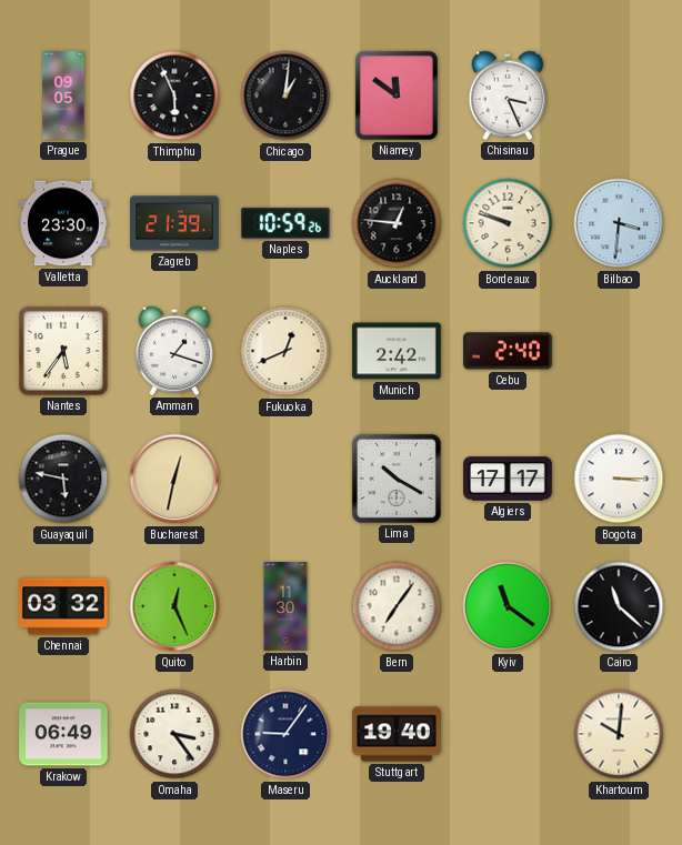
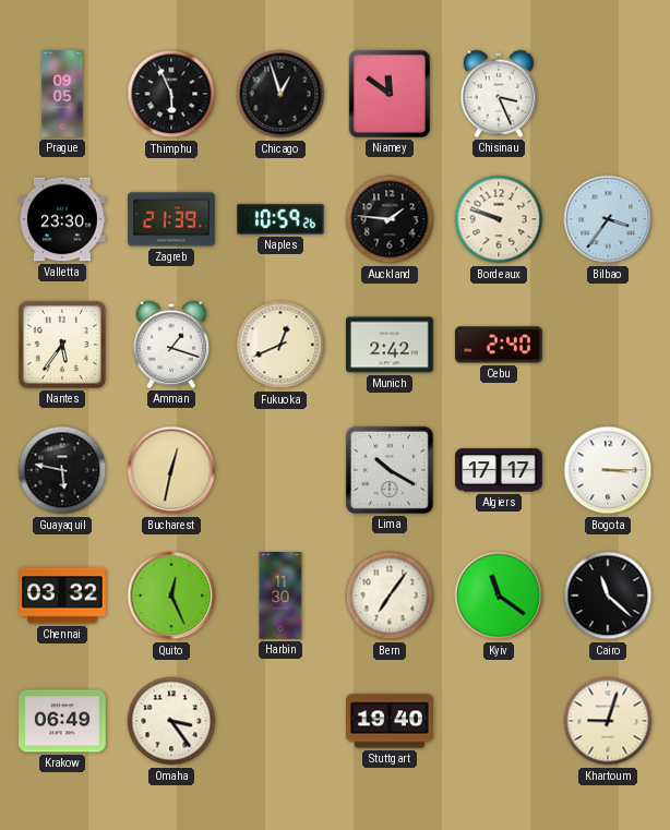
Chicago: 1:01 -> 12:57 (280, 94)
Auckland: 12:46 -> 1:46 (390, 219)
Bilbao: 3:31 -> 3:36 (608, 219)
Maseru: 9:06 -> none (285, 734)
Khartoum: 10:01 -> 9:03 (608, 721)
